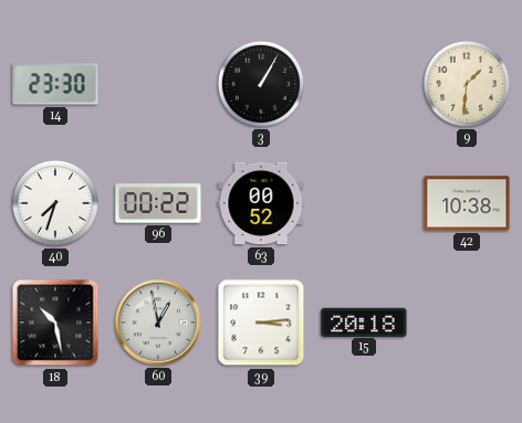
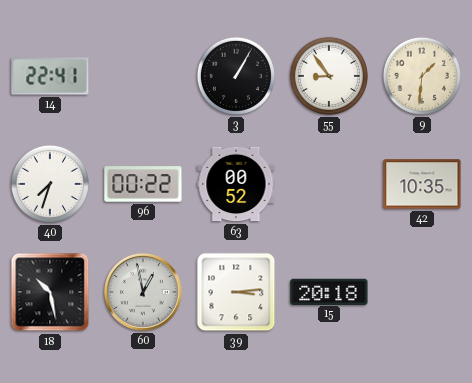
14: 23:30 -> 22:41 (50, 76)
55: none -> 8:54 (329, 76)
42: 10:38 -> 10:35 (422, 184)
